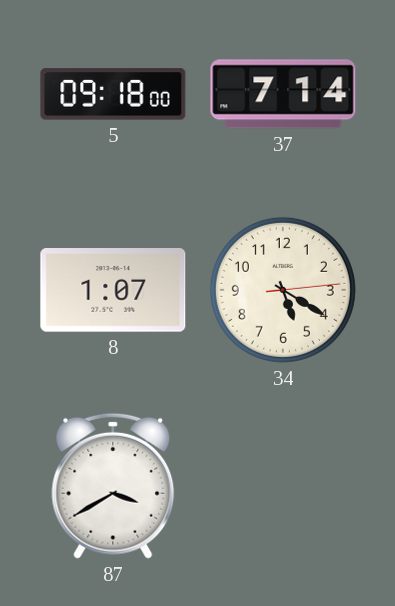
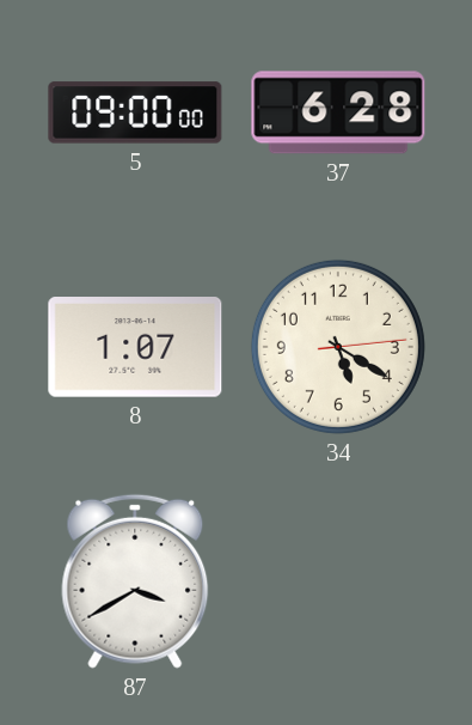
5: 09:18 -> 09:00 (135, 112)
37: 7:14 -> 6:28 (338, 112)
